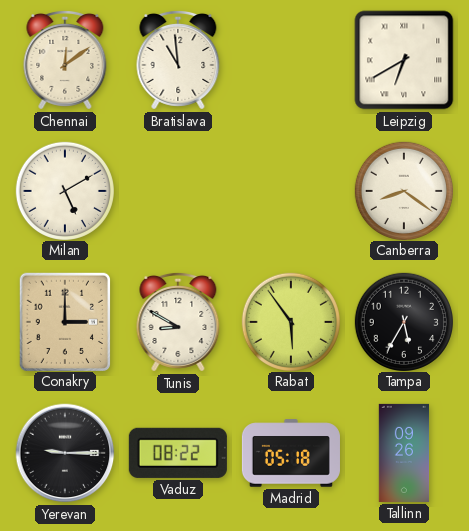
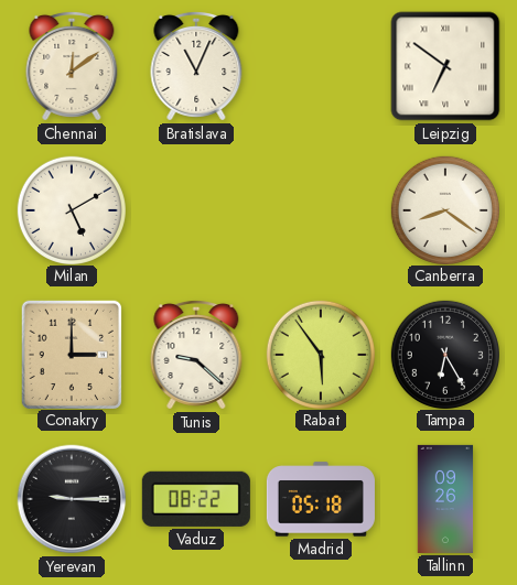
Bratislava: 10:59 -> 11:04 (196, 66)
Leipzig: 6:40 -> 6:51 (445, 66)
Tunis: 8:50 -> 9:22 (196, 355)
Tampa: 5:35 -> 6:25 (444, 354)
